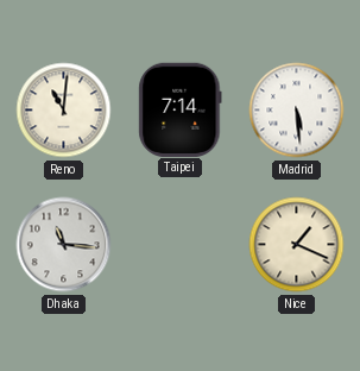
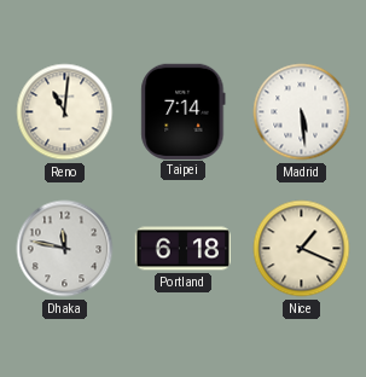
Dhaka: 11:16 -> 11:47 (65, 249)
Portland: none -> 6:18 (182, 249)
